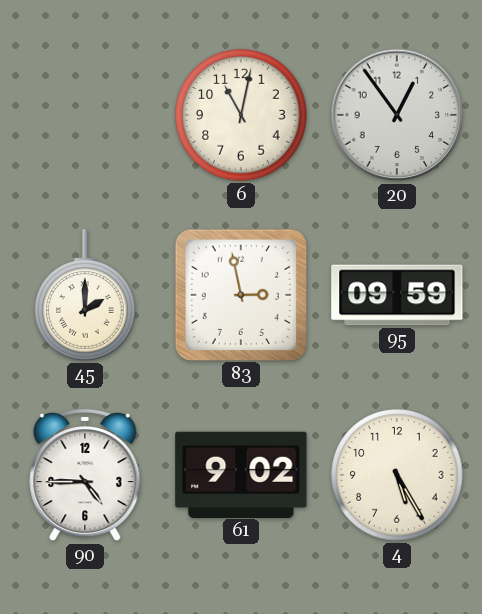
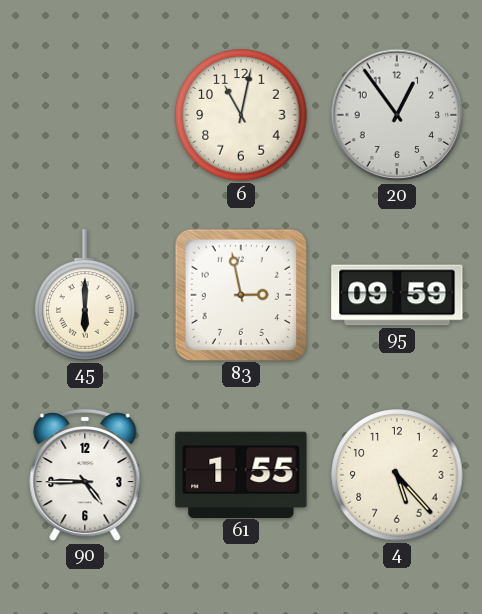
45: 2:00 -> 6:00 (85, 295)
61: 9:02 -> 1:55 (241, 474)
4: 5:25 -> 5:23 (397, 475)
